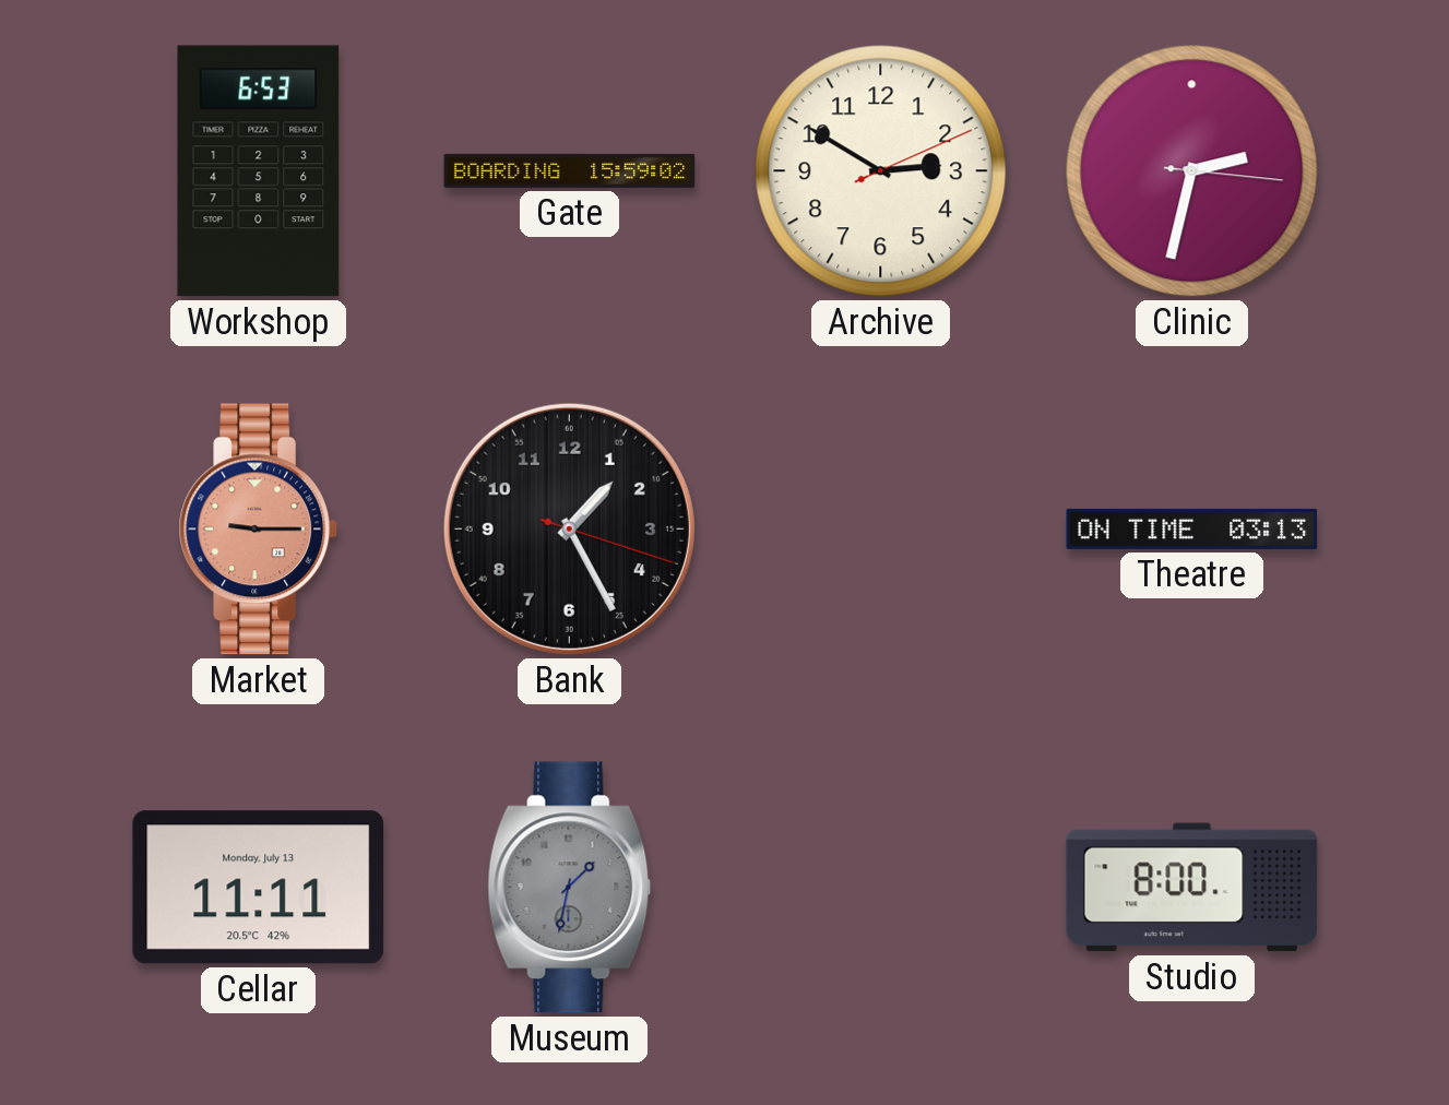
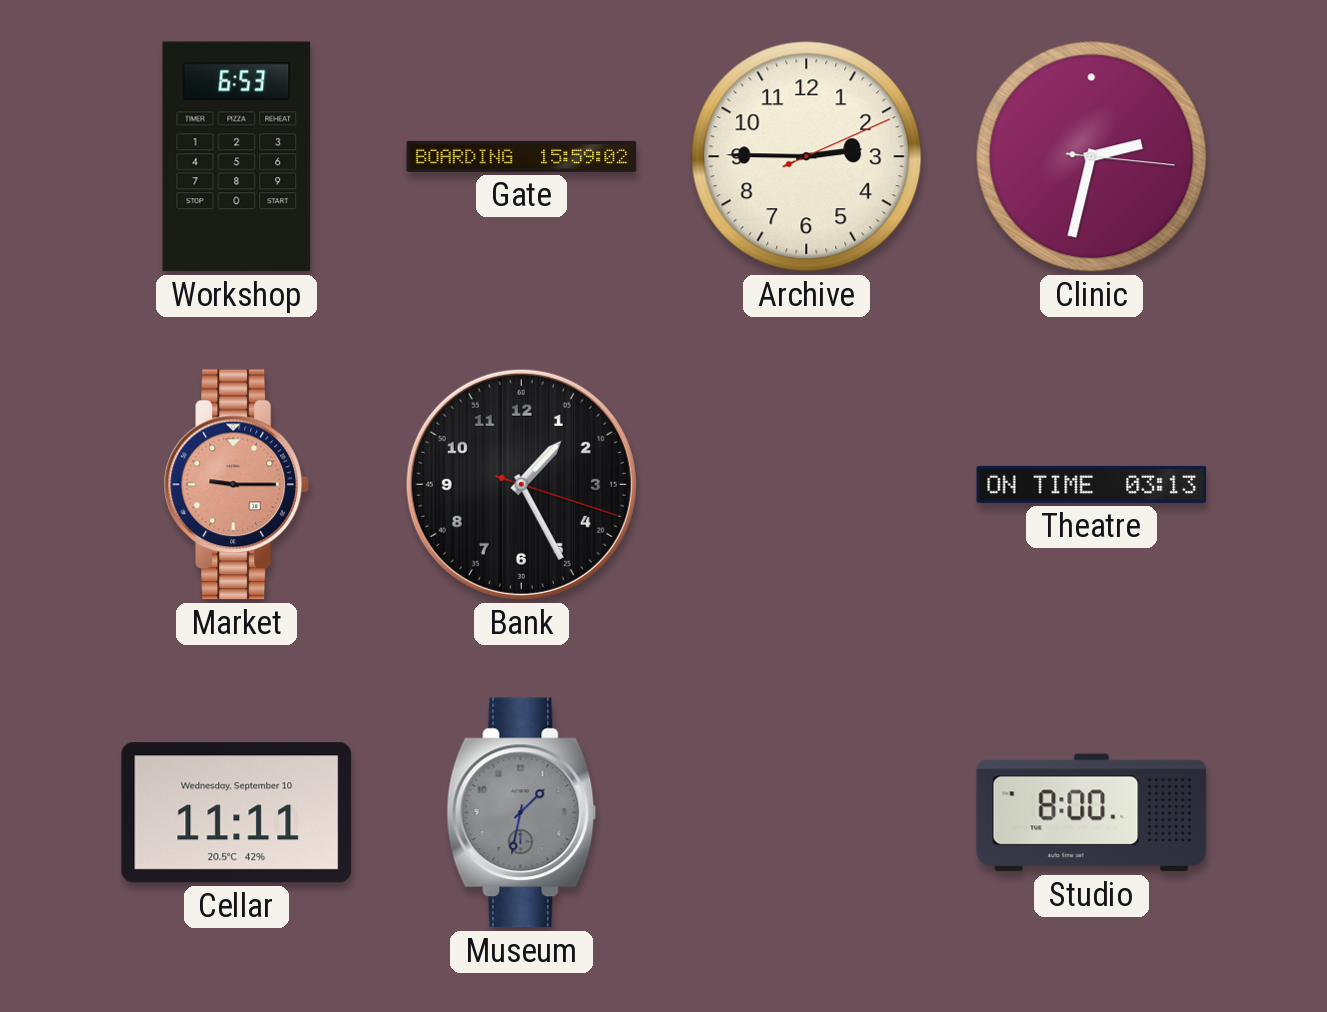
Archive: 2:50 -> 2:45 (807, 157)
Cellar date: Monday, July 13 -> Wednesday, September 10 (237, 813)
